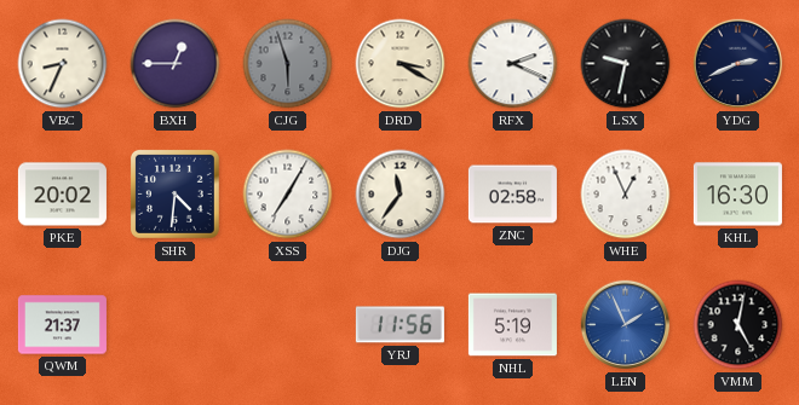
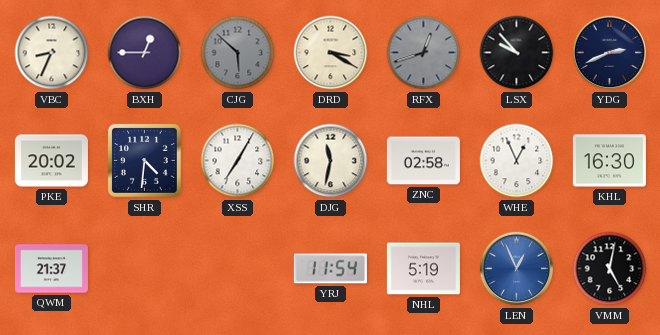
CJG: 5:57 -> 5:52 (238, 53)
RFX: 2:19 -> 12:42 (424, 53)
RFX dial: white -> grey (424, 53)
LSX: 9:32 -> 9:53 (517, 53)
DJG: 11:36 -> 11:32 (331, 161)
YRJ: 11:56 -> 11:54 (330, 269)
LEN: 1:56 -> 12:56 (517, 269)
